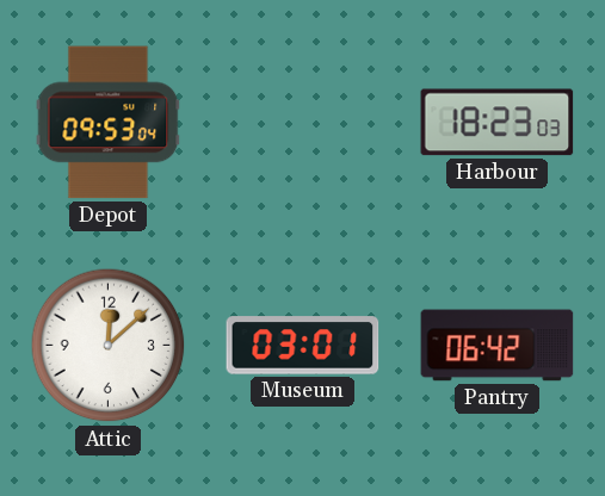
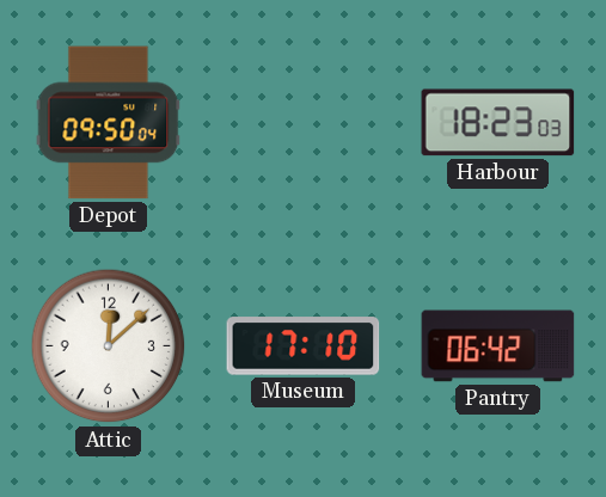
Depot: 09:53 -> 09:50 (109, 123)
Museum: 03:01 -> 17:10 (304, 346)
